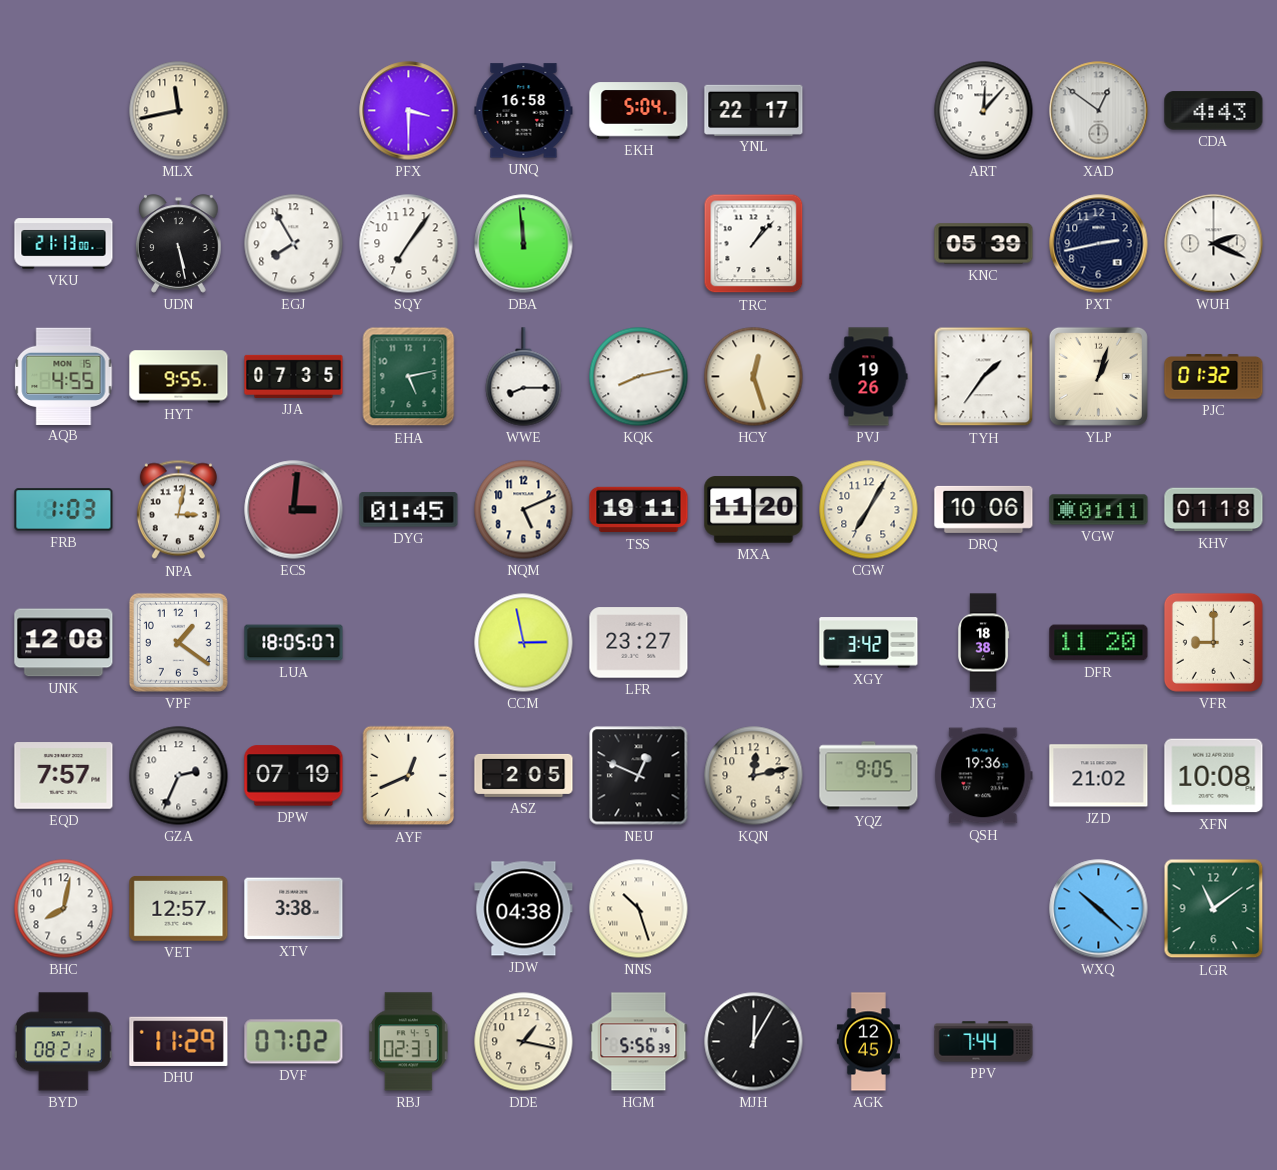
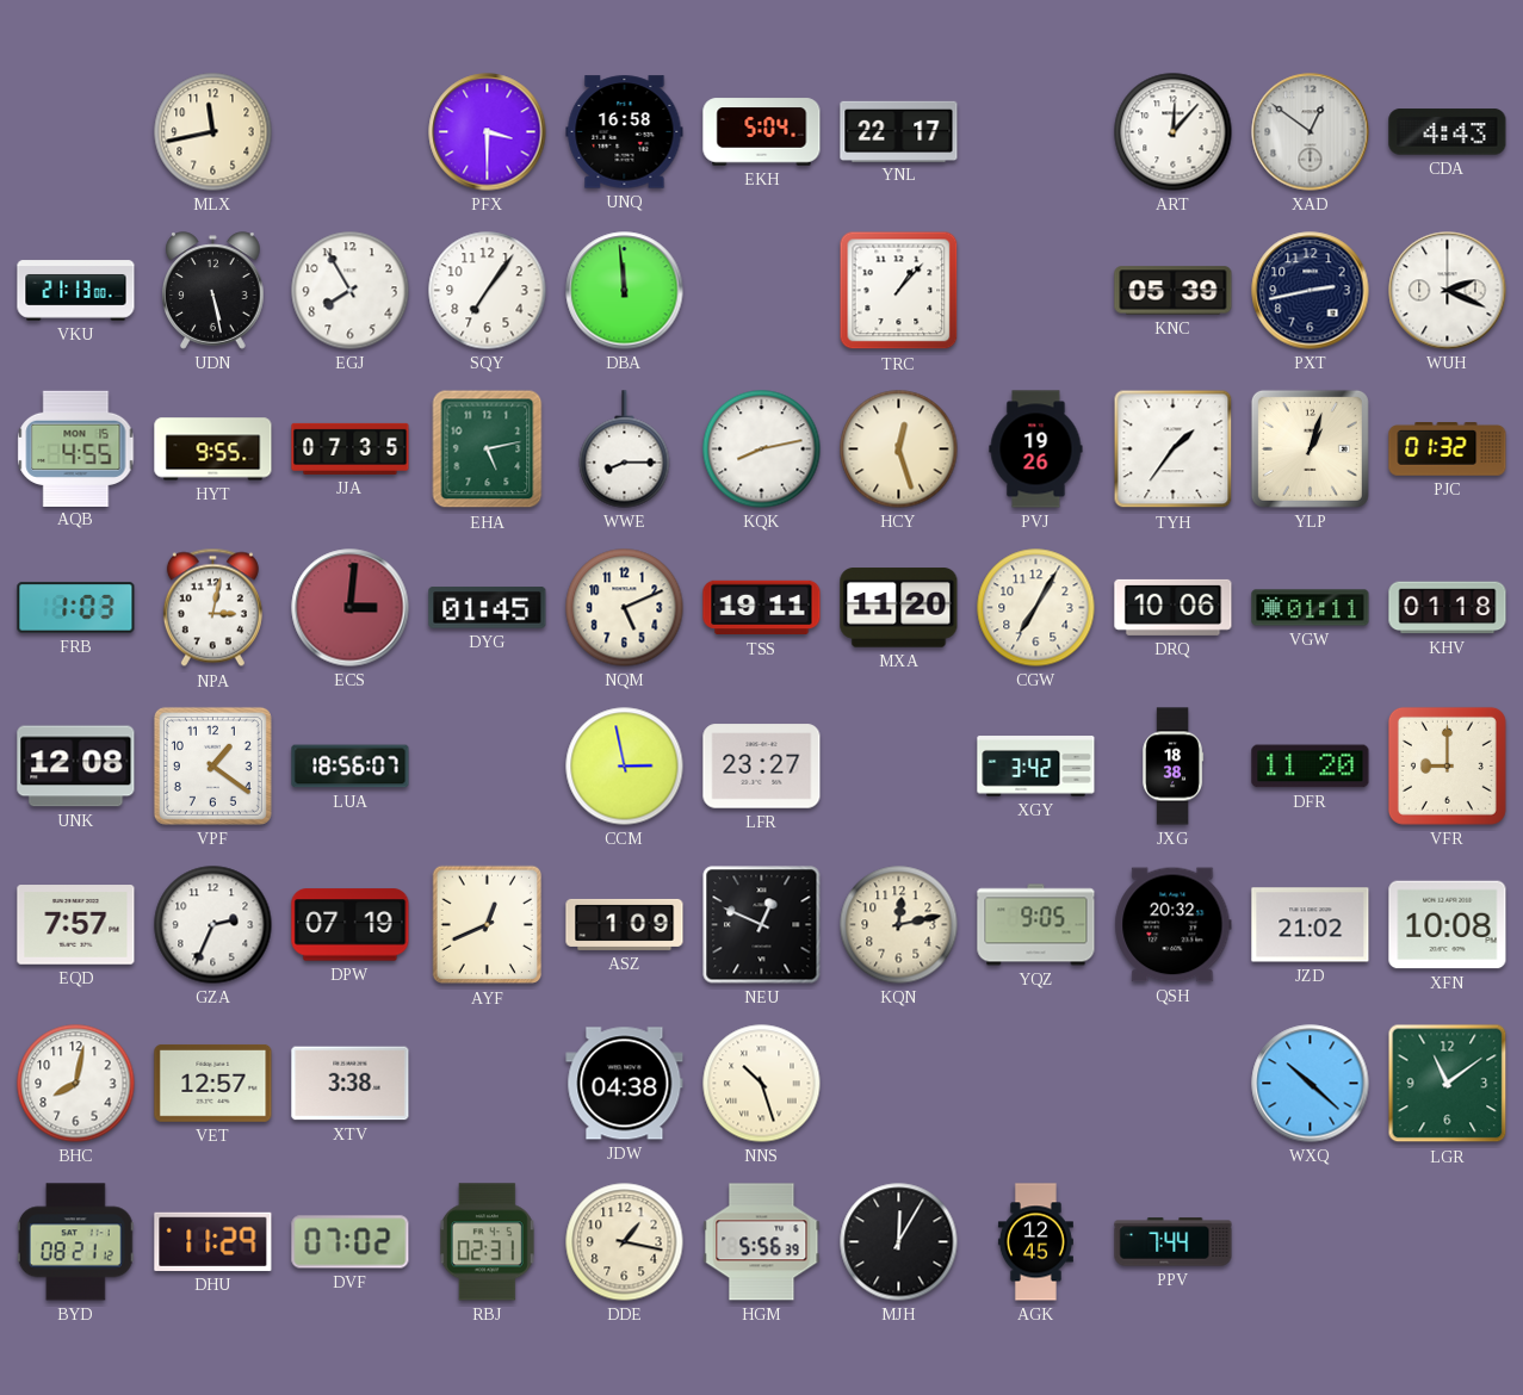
LUA: 18:05 -> 18:56 (351, 767)
ASZ: 2:05 -> 1:09 (625, 924)
QSH: 19:36 -> 20:32 (1174, 925)
